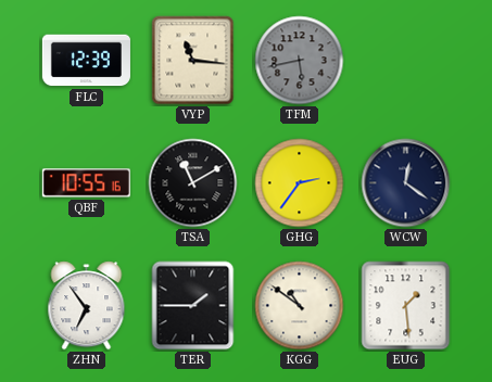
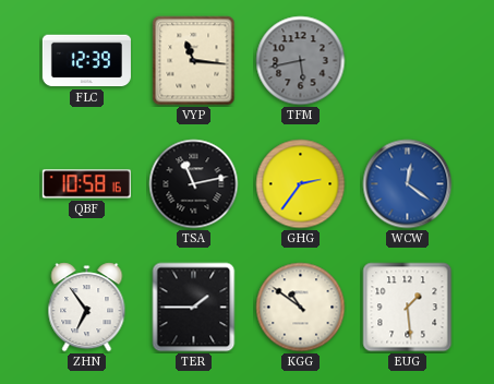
QBF: 10:55 -> 10:58 (86, 184)
TSA: 11:10 -> 11:13 (194, 184)
WCW dial: navy -> blue (408, 184)
